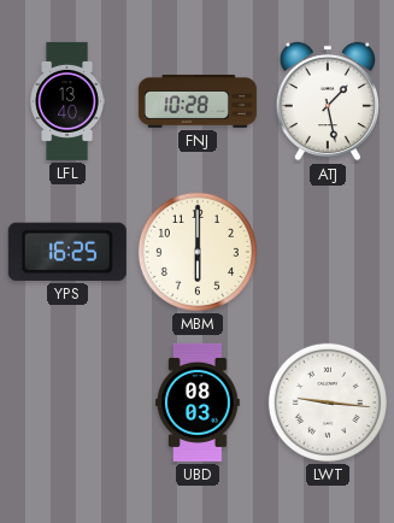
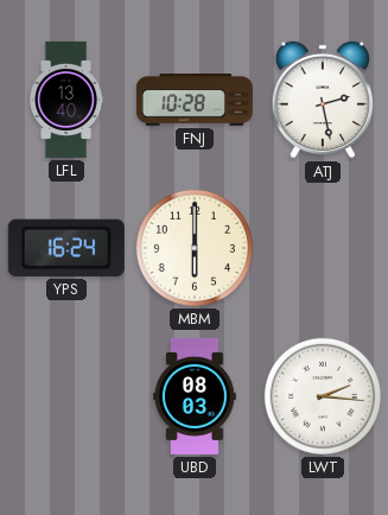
ATJ: 1:28 -> 2:28 (322, 100)
YPS: 16:25 -> 16:24 (66, 248)
LWT: 9:16 -> 2:16 (323, 396)
